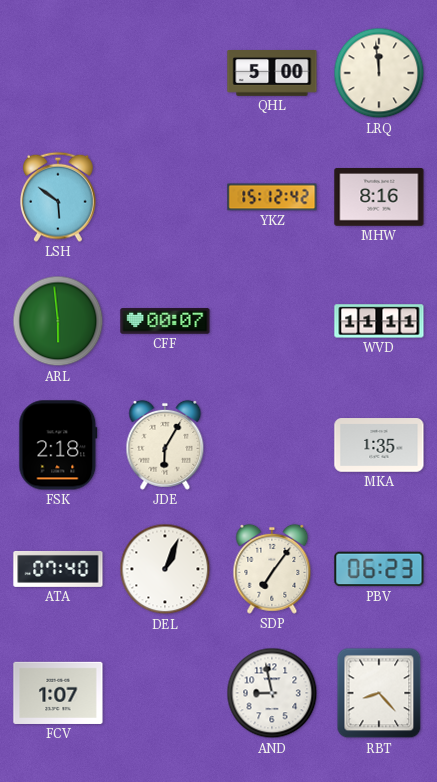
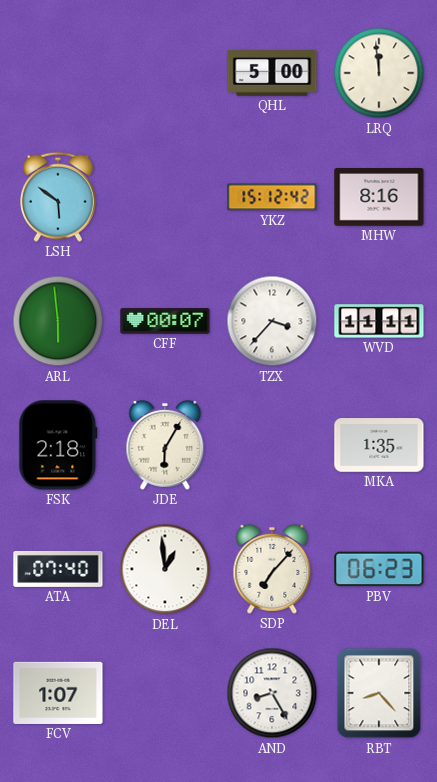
TZX: none -> 3:37 (272, 321)
DEL: 1:04 -> 12:59 (165, 569)
SDP: 7:06 -> 7:07 (272, 569)
AND: 8:58 -> 8:25 (272, 693)
